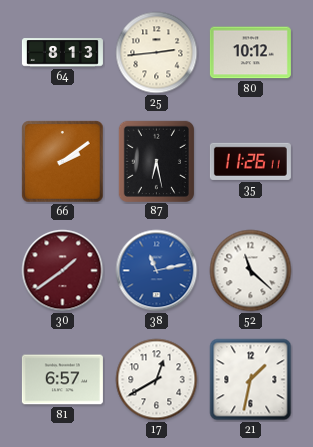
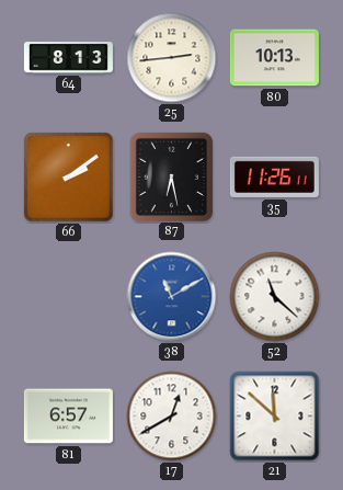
80: 10:12 -> 10:13 (274, 58)
30: 1:39 -> none (63, 271)
38: 11:13 -> 11:10 (172, 297)
21: 1:32 -> 11:52 (275, 417)
